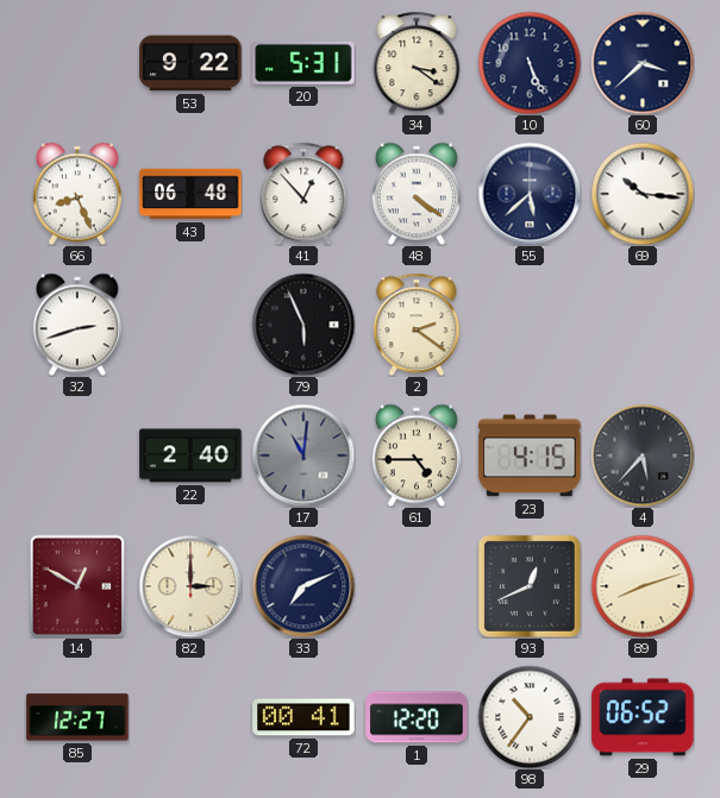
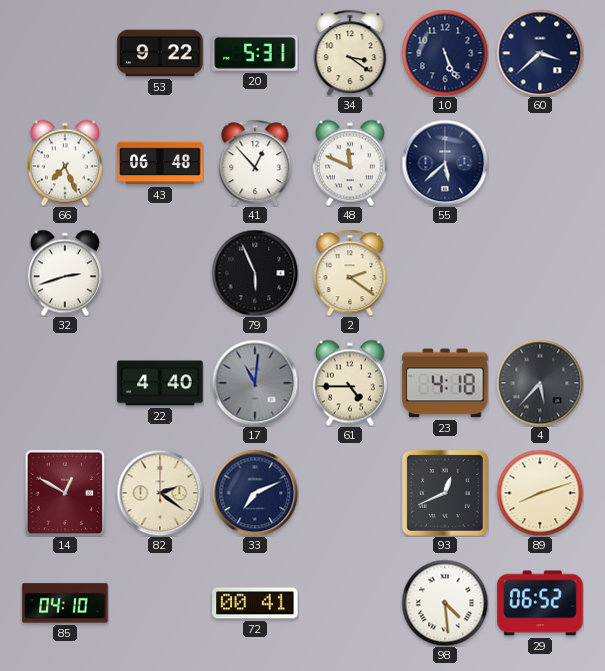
66: 8:26 -> 7:26 (65, 163)
48: 4:21 -> 11:49 (350, 163)
69: 10:16 -> none (643, 194)
22: 2:40 -> 4:40 (160, 383)
23: 4:15 -> 4:18 (445, 383)
82: 3:00 -> 2:21 (160, 493)
85: 12:27 -> 04:10 (65, 603)
1: 12:20 -> none (417, 717)
98: 10:36 -> 4:29 (445, 603)
